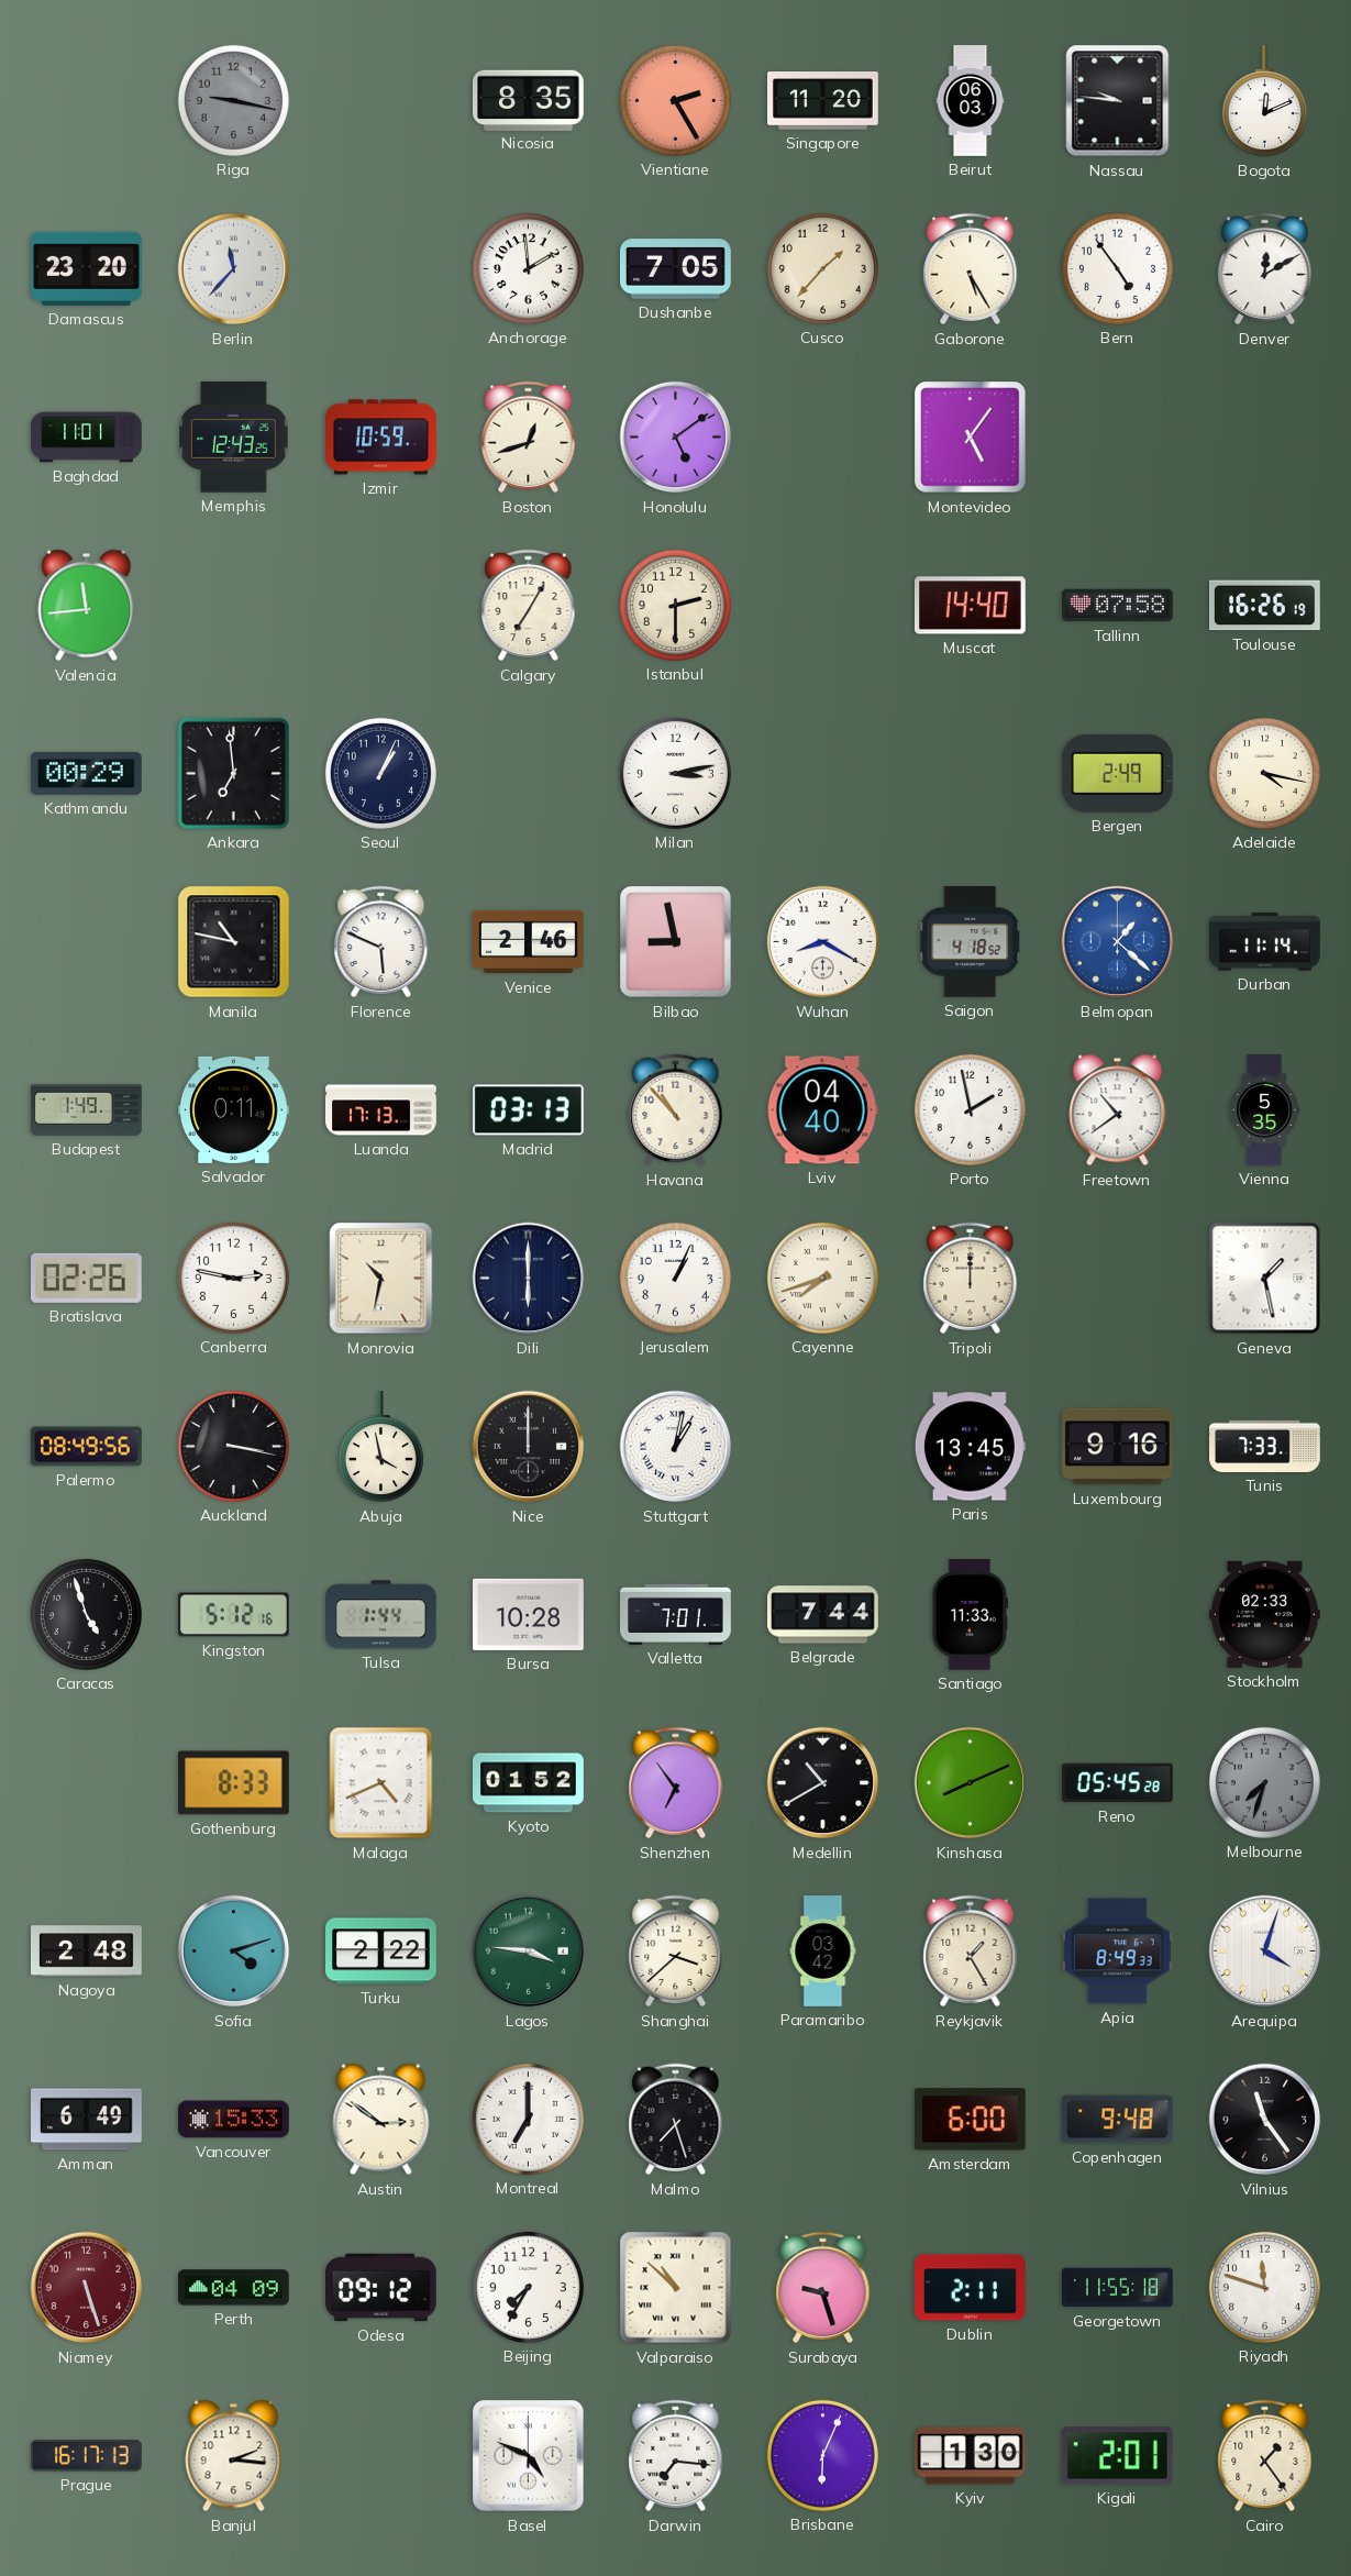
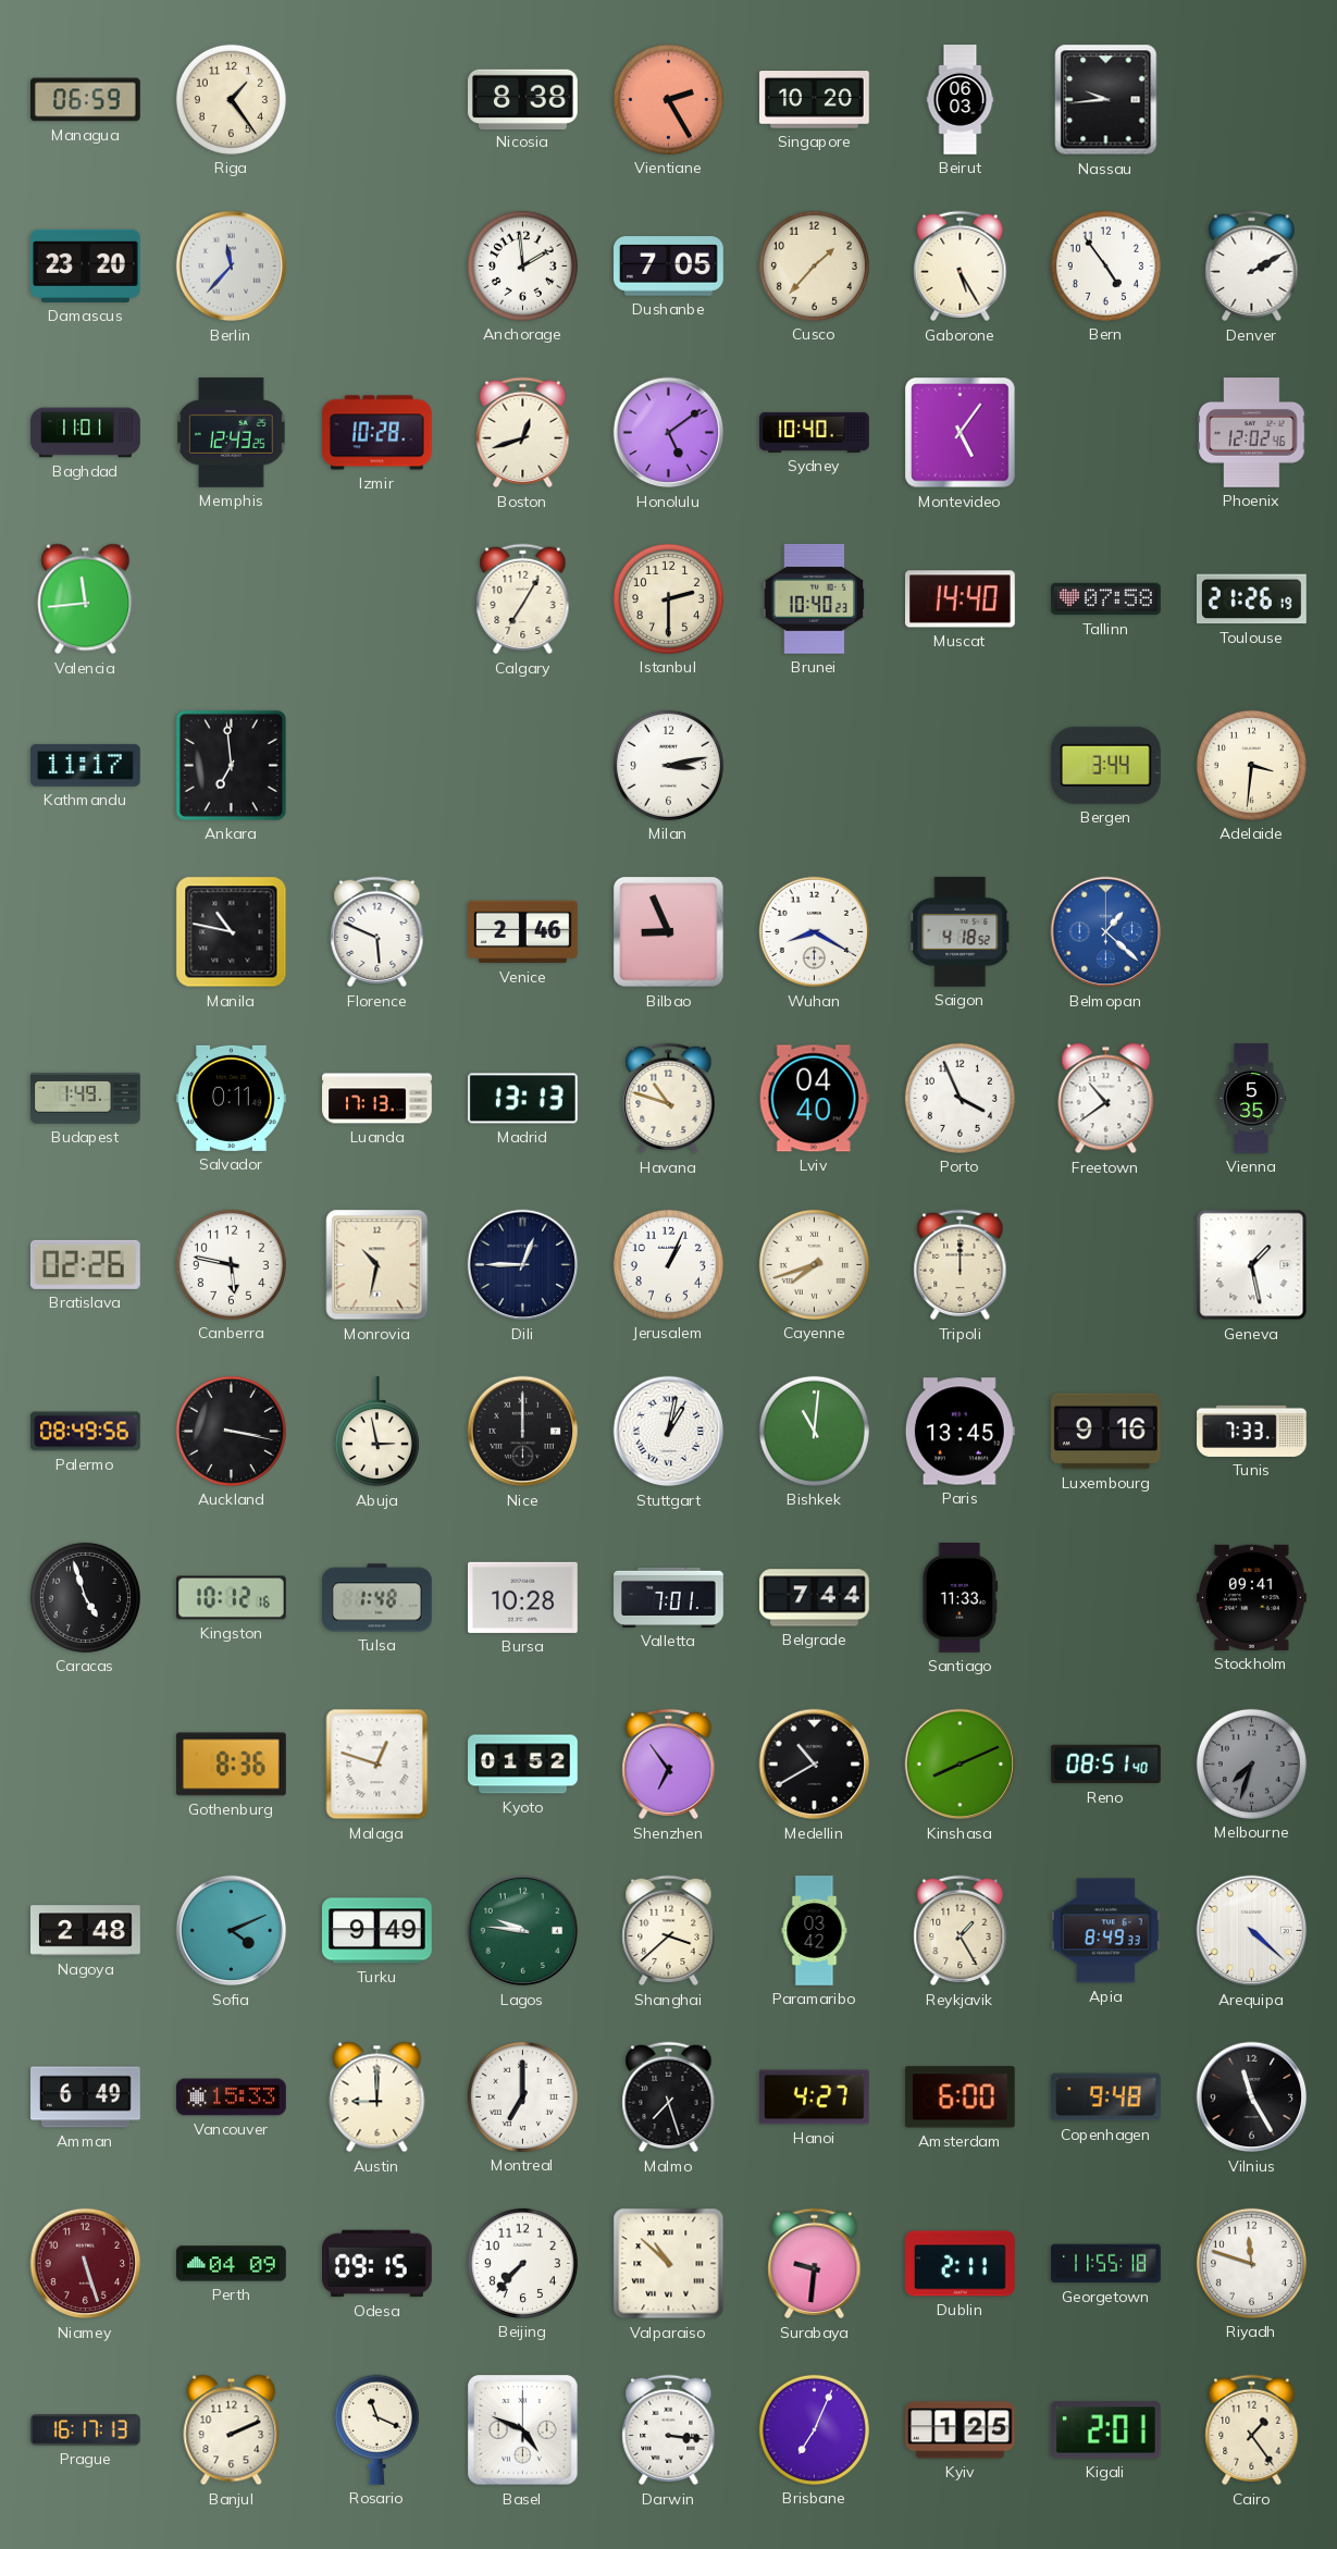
Managua: none -> 06:59 (86, 100)
Riga: 9:17 -> 1:24 (231, 99)
Riga dial: grey -> cream (231, 99)
Nicosia: 8:35 -> 8:38 (523, 99)
Singapore: 11:20 -> 10:20 (815, 100)
Nassau: 9:46 -> 9:44 (1106, 100)
Bogota: 12:11 -> none (1264, 102)
Denver: 12:10 -> 2:10 (1252, 267)
Izmir: 10:59 -> 10:28 (377, 433)
Sydney: none -> 10:40 (815, 432)
Phoenix: none -> 12:02 (1252, 433)
Brunei: none -> 10:40 (815, 598)
Toulouse: 16:26 -> 21:26 (1251, 599)
Kathmandu: 00:29 -> 11:17 (86, 765)
Seoul: 1:04 -> none (380, 773)
Bergen: 2:49 -> 3:44 (1105, 765)
Adelaide: 4:17 -> 3:31 (1251, 765)
Bilbao: 8:58 -> 8:56 (669, 932)
Durban: 11:14 -> none (1265, 942)
Madrid: 03:13 -> 13:13 (522, 1099)
Havana: 10:53 -> 10:48 (669, 1099)
Porto: 1:58 -> 3:56 (960, 1098)
Canberra: 2:47 -> 5:47 (231, 1264)
Dili: 6:00 -> 12:45 (523, 1265)
Abuja: 3:58 -> 2:58 (376, 1433)
Bishkek: none -> 11:01 (814, 1431)
Kingston: 5:12 -> 10:12 (232, 1598)
Tulsa: 1:44 -> 1:48 (377, 1598)
Stockholm: 02:33 -> 09:41 (1252, 1597)
Gothenburg: 8:33 -> 8:36 (232, 1765)
Malaga: 4:41 -> 12:48 (377, 1765)
Reno: 05:45 -> 08:51 (1105, 1765)
Sofia: 4:12 -> 4:11 (232, 1931)
Turku: 2:22 -> 9:49 (377, 1931)
Lagos: 3:46 -> 9:46 (523, 1931)
Arequipa: 4:03 -> 4:22 (1252, 1931)
Austin: 2:51 -> 9:00 (377, 2098)
Hanoi: none -> 4:27 (814, 2098)
Vilnius: 11:24 -> 11:25 (1252, 2098)
Odesa: 09:12 -> 09:15 (377, 2264)
Beijing: 7:35 -> 7:37 (522, 2263)
Surabaya: 9:27 -> 9:31 (815, 2264)
Banjul: 2:16 -> 2:11 (232, 2430)
Rosario: none -> 11:19 (376, 2429)
Darwin: 7:16 -> 3:16 (669, 2430)
Brisbane: 6:04 -> 7:04 (814, 2429)
Kyiv: 1:30 -> 1:25 (961, 2430)
